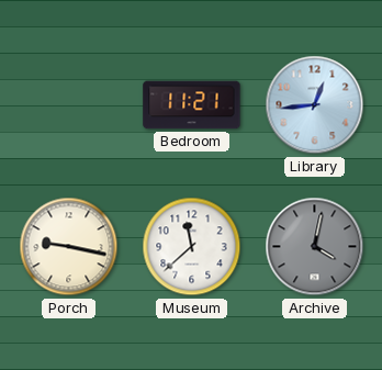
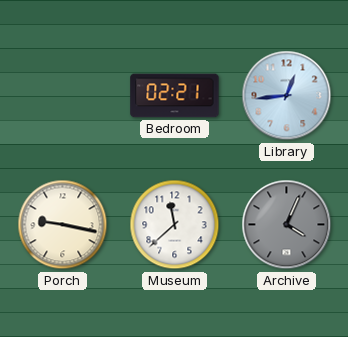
Bedroom: 11:21 -> 02:21 (175, 96)
Archive: 4:02 -> 4:04 (287, 225)
